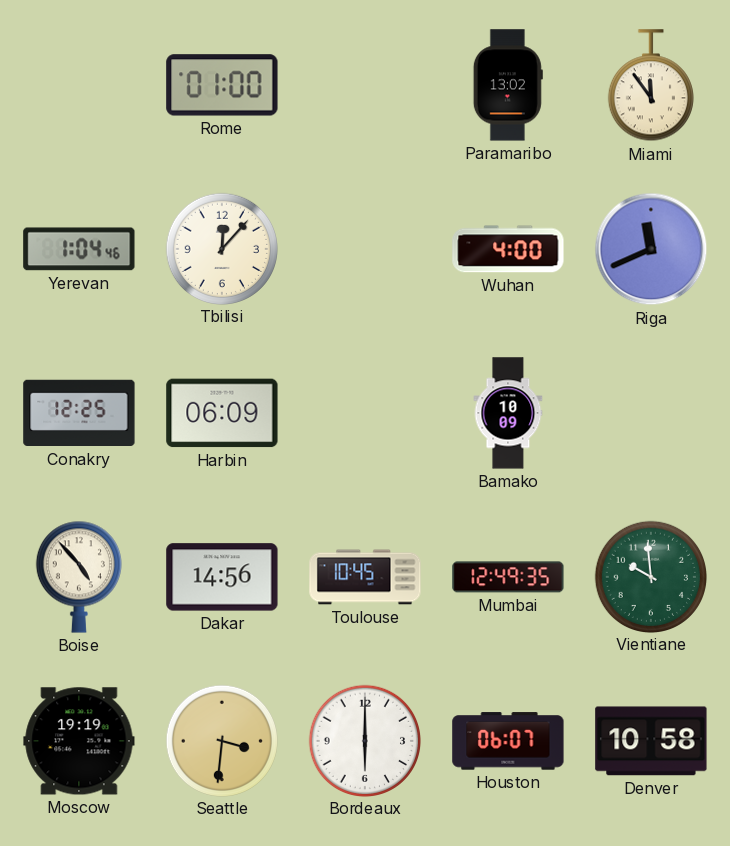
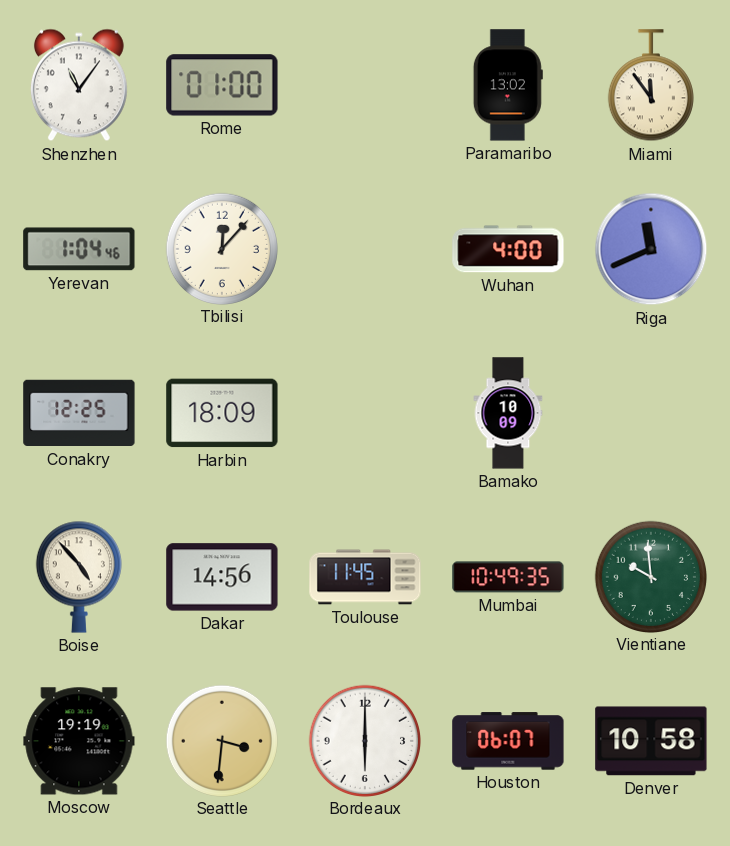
Shenzhen: none -> 11:06 (79, 85)
Harbin: 06:09 -> 18:09 (222, 413)
Toulouse: 10:45 -> 11:45 (365, 577)
Mumbai: 12:49 -> 10:49 (508, 577)
